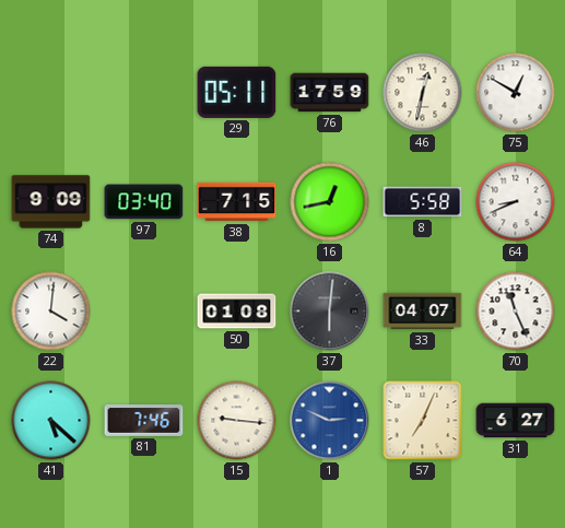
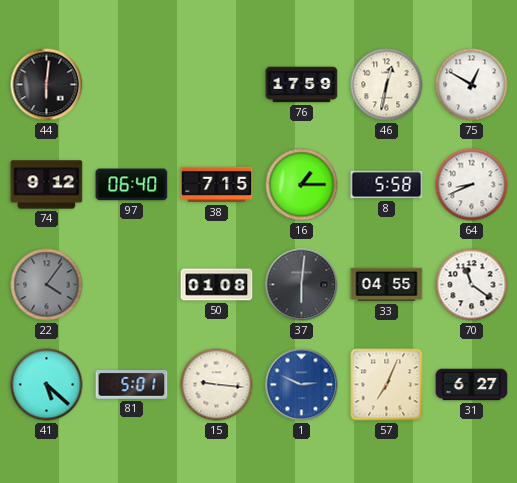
44: none -> 6:01 (47, 85)
29: 05:11 -> none (237, 92)
74: 9:09 -> 9:12 (47, 185)
97: 03:40 -> 06:40 (132, 185)
16: 12:43 -> 1:15 (302, 185)
22: 4:01 -> 4:06 (47, 285)
22 dial: white -> grey (47, 285)
33: 04:07 -> 04:55 (387, 285)
70: 11:26 -> 11:21 (472, 285)
81: 7:46 -> 5:01 (132, 385)
